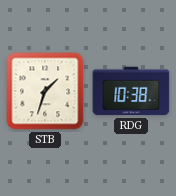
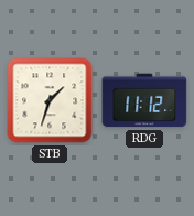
RDG: 10:38 -> 11:12 (144, 100)
